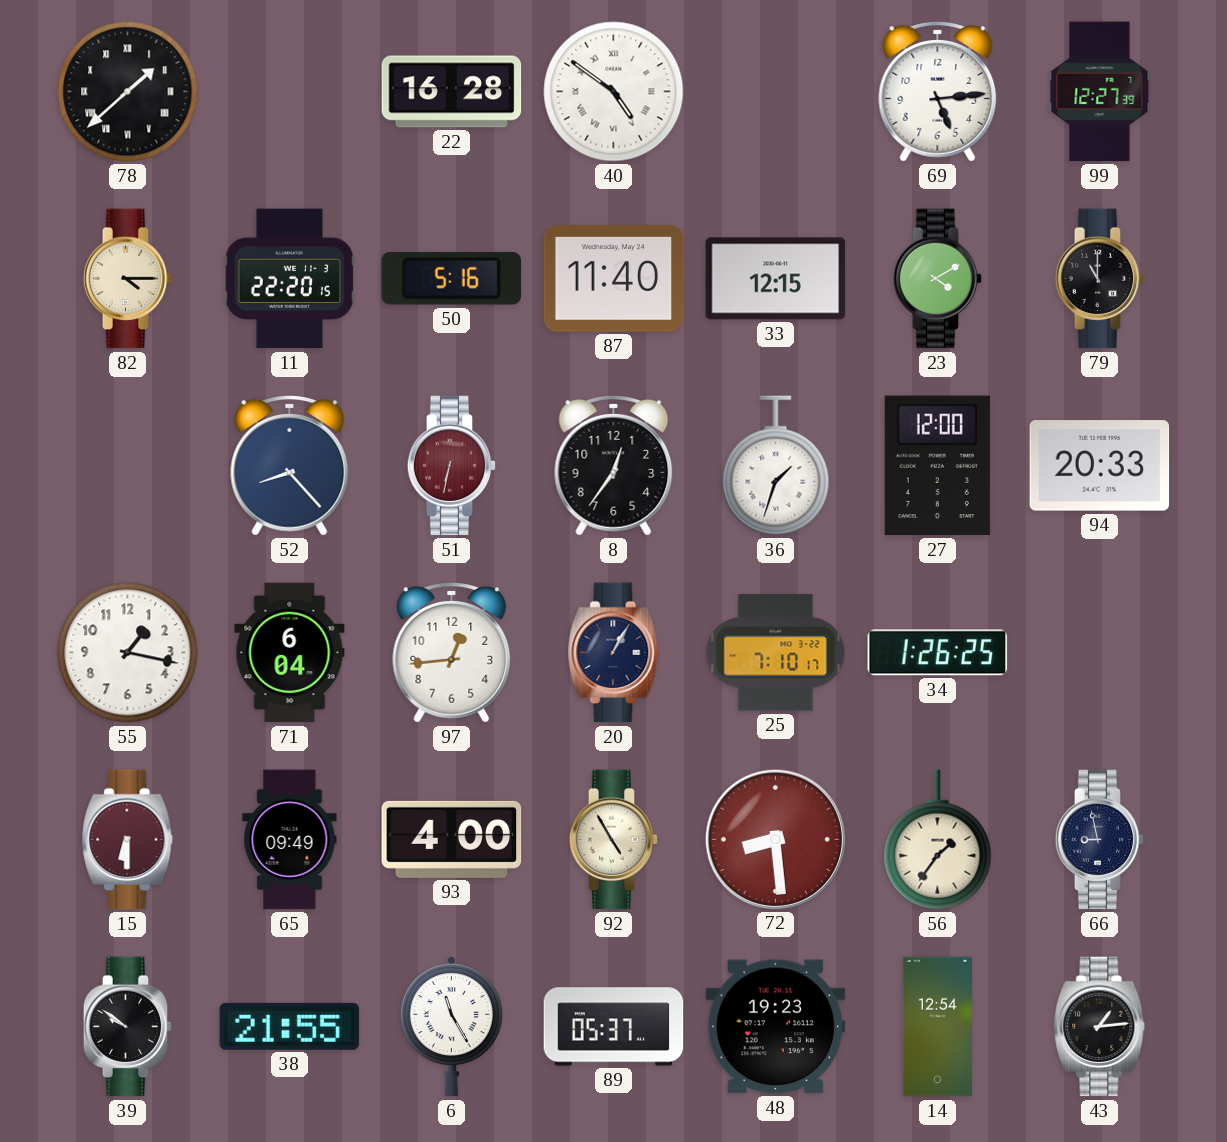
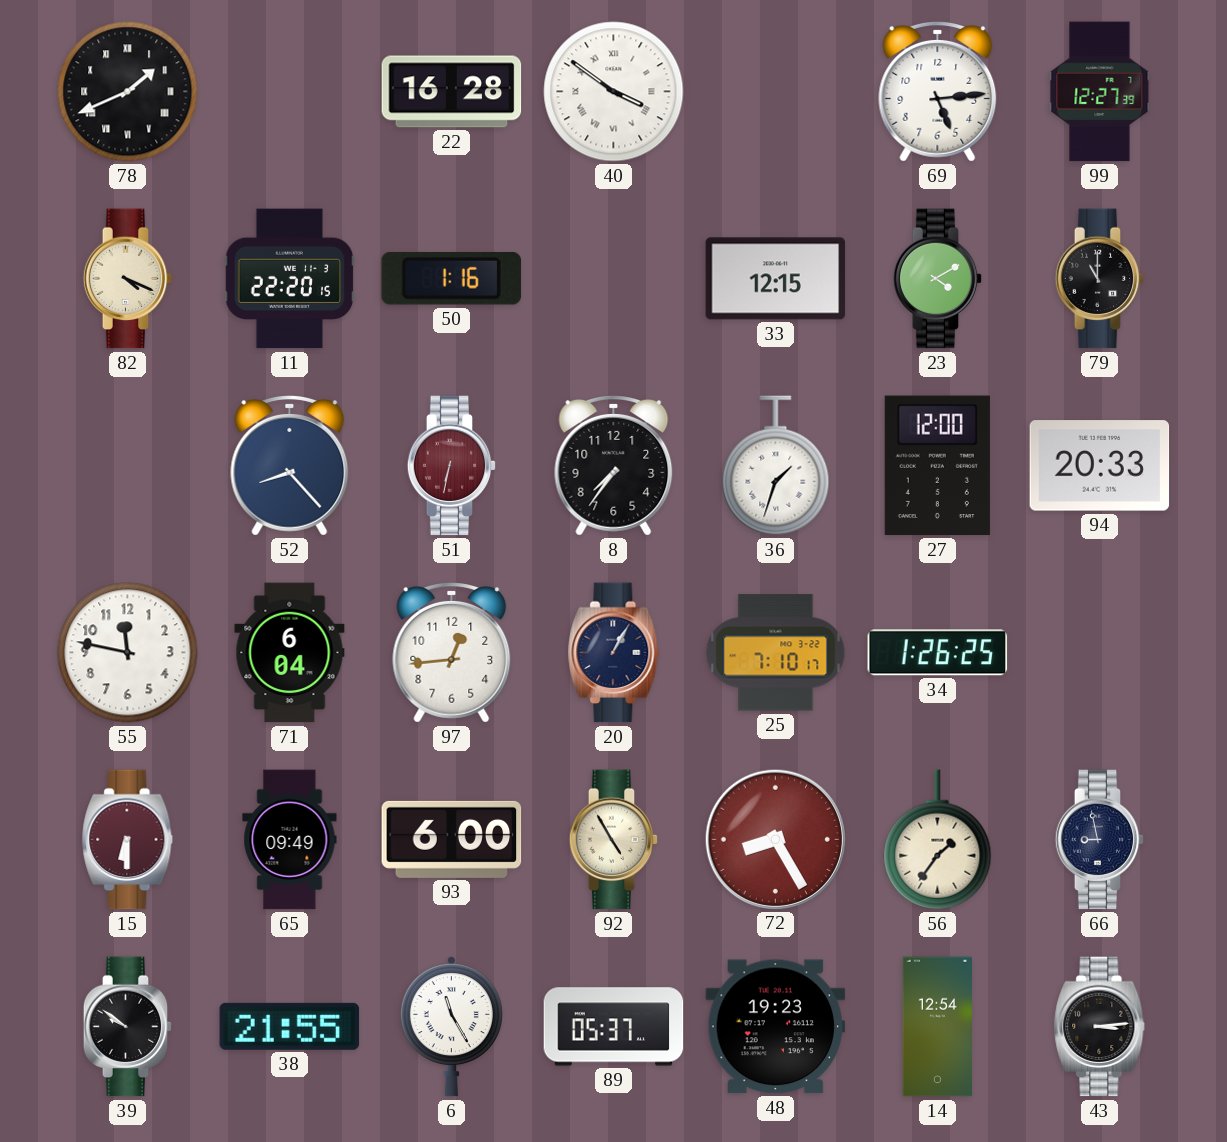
78: 1:38 -> 1:41 (128, 92)
40: 4:51 -> 3:51 (614, 92)
82: 4:15 -> 4:19 (128, 279)
50: 5:16 -> 1:16 (451, 279)
87: 11:40 -> none (614, 279)
8: 12:36 -> 7:36 (614, 466)
55: 1:17 -> 11:47 (128, 653)
93: 4:00 -> 6:00 (452, 839)
72: 8:29 -> 8:25 (775, 839)
43: 1:14 -> 3:14 (1100, 1027)
